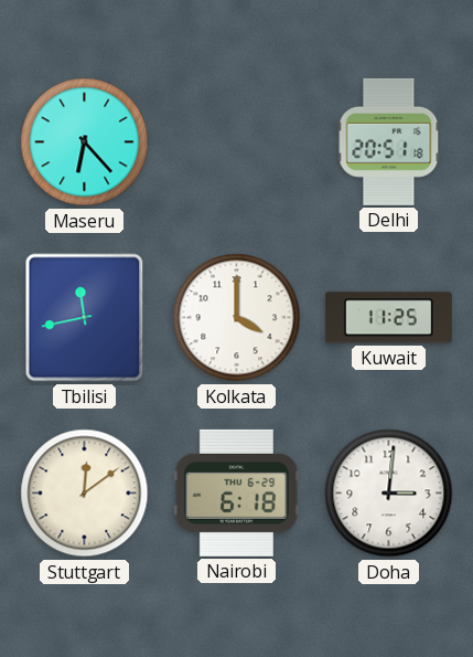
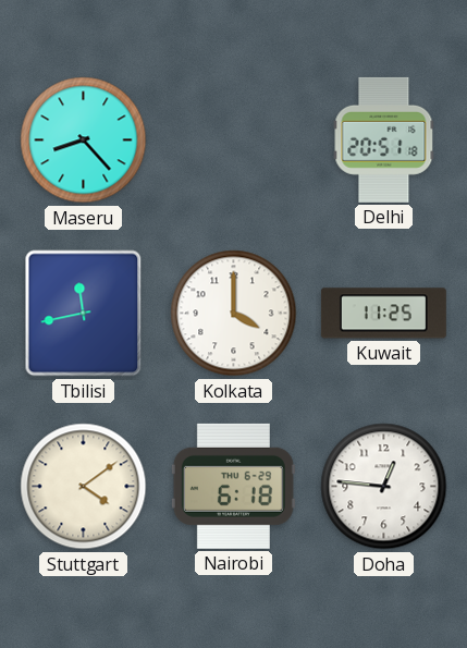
Maseru: 6:23 -> 8:23 (84, 140)
Stuttgart: 12:09 -> 4:09 (84, 487)
Doha: 3:01 -> 12:46 (384, 487)
